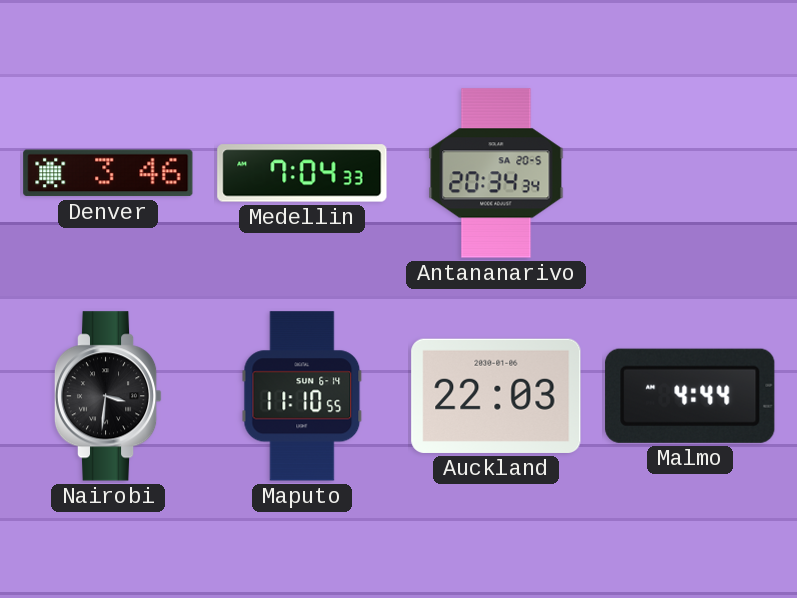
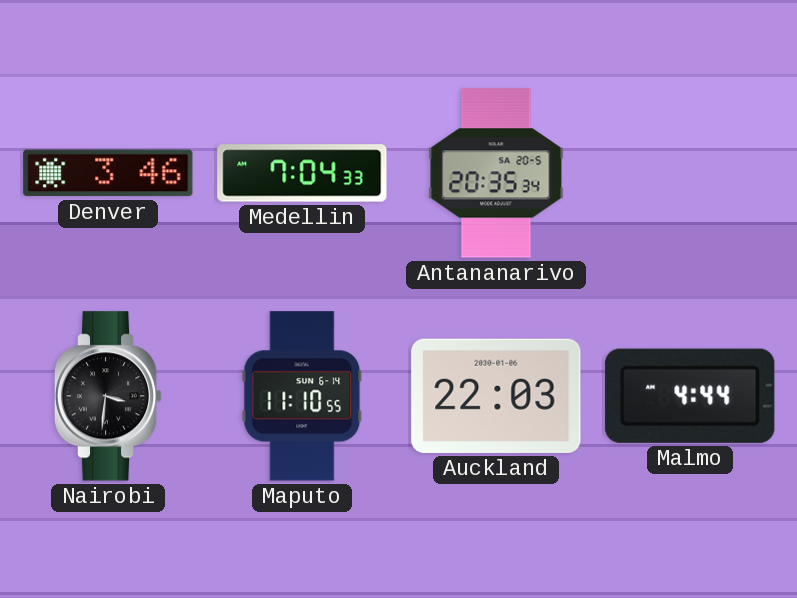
Antananarivo: 20:34 -> 20:35 (496, 173)
